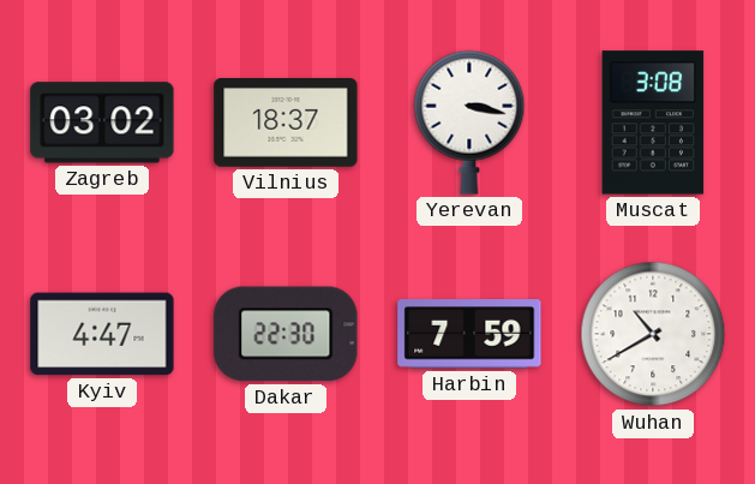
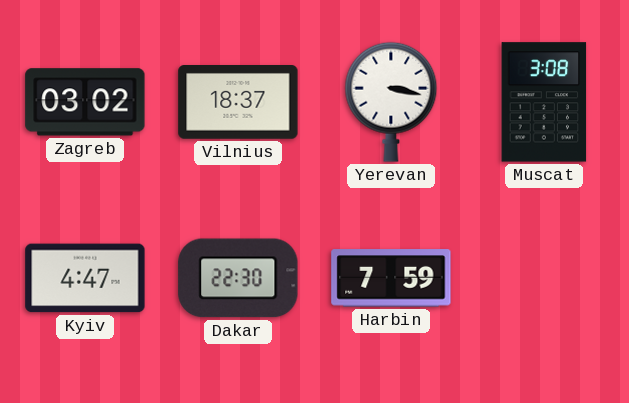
Wuhan: 10:40 -> none (653, 334)
